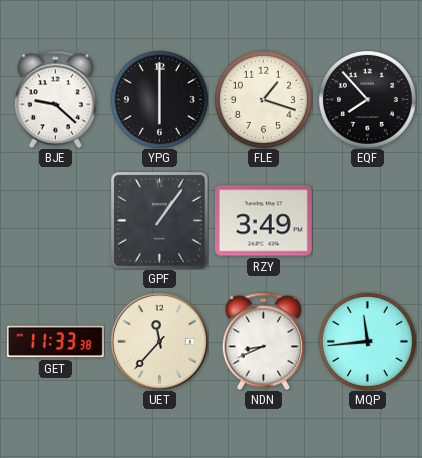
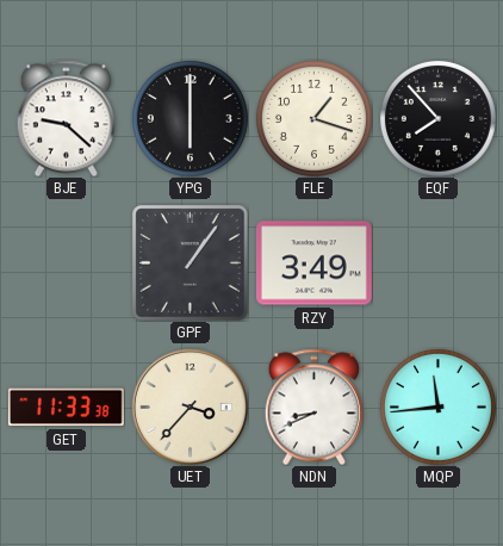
UET: 11:37 -> 3:37 (190, 407)
